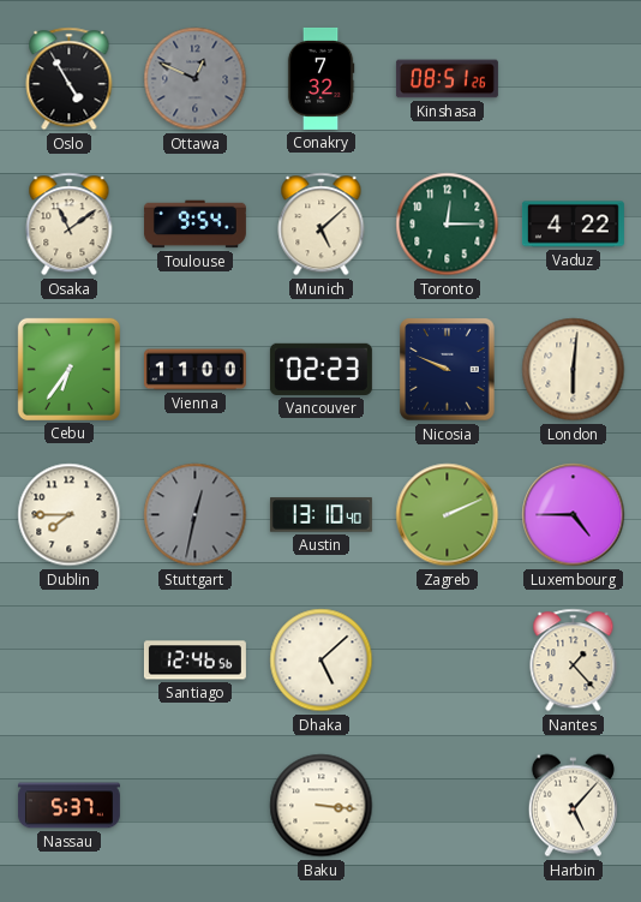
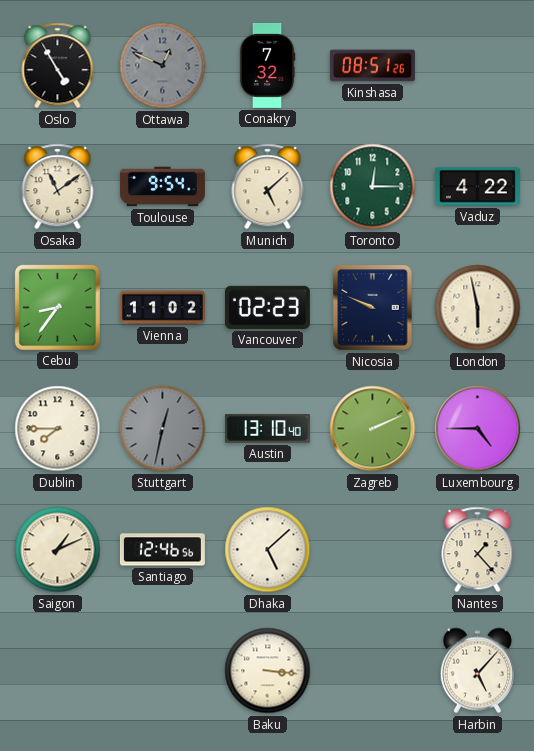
Cebu: 6:36 -> 8:36 (57, 307)
Vienna: 11:00 -> 11:02 (162, 308)
London: 6:01 -> 5:58 (478, 308)
Saigon: none -> 1:11 (58, 550)
Nassau: 5:37 -> none (68, 806)
